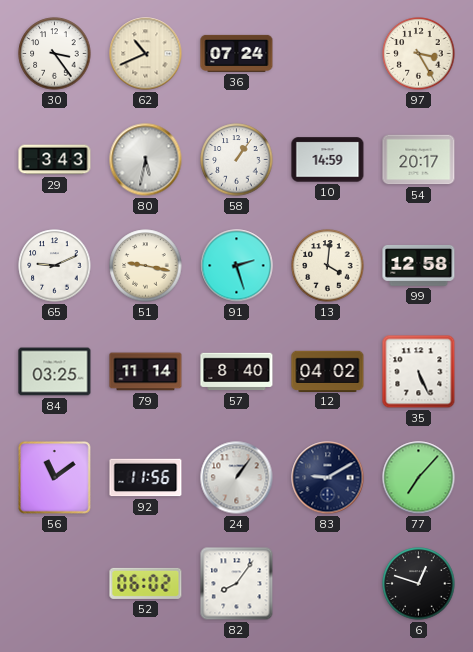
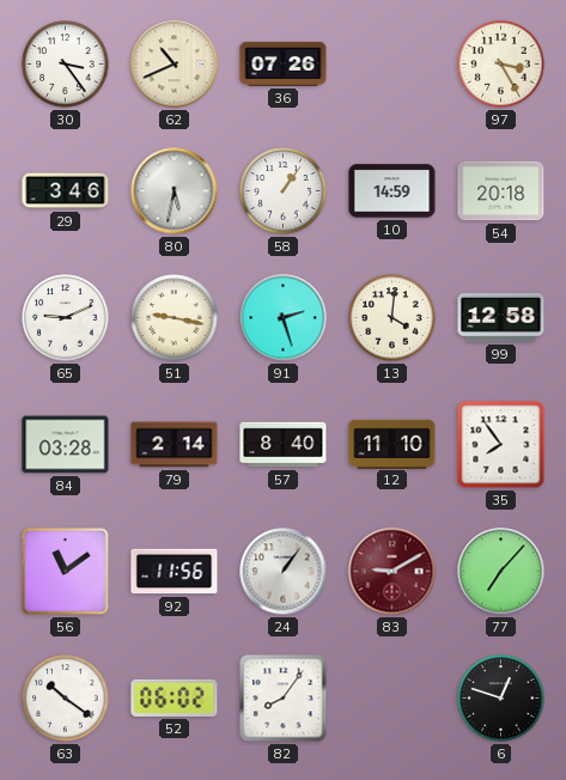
36: 07:24 -> 07:26 (284, 63)
29: 3:43 -> 3:46 (66, 191)
54: 20:17 -> 20:18 (501, 191)
84: 03:25 -> 03:28 (66, 445)
79: 11:14 -> 2:14 (175, 445)
12: 04:02 -> 11:10 (392, 444)
35: 5:26 -> 7:54 (501, 445)
83 dial: navy -> burgundy (392, 572)
63: none -> 10:21 (66, 699)
